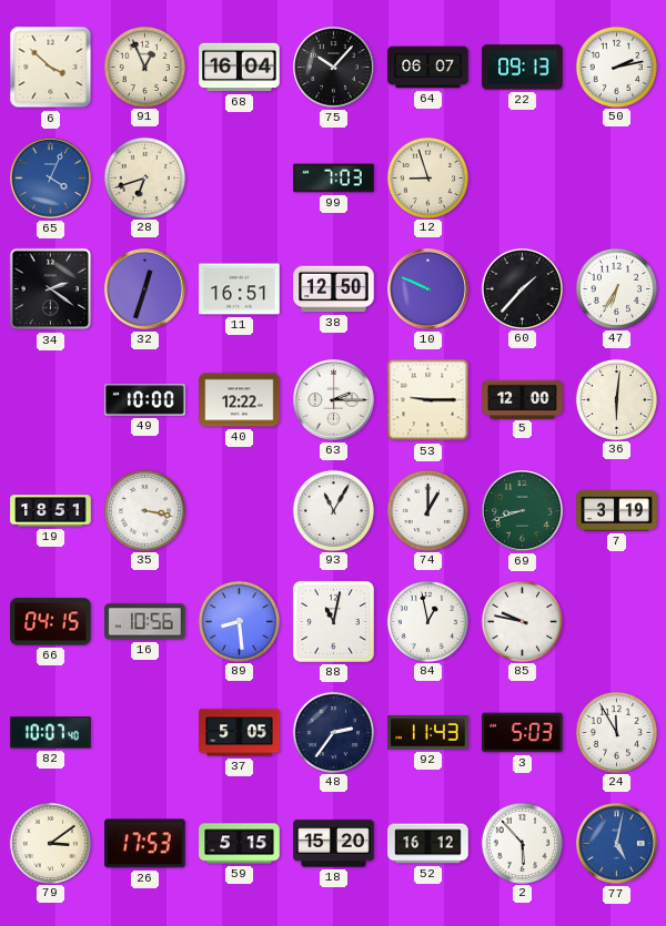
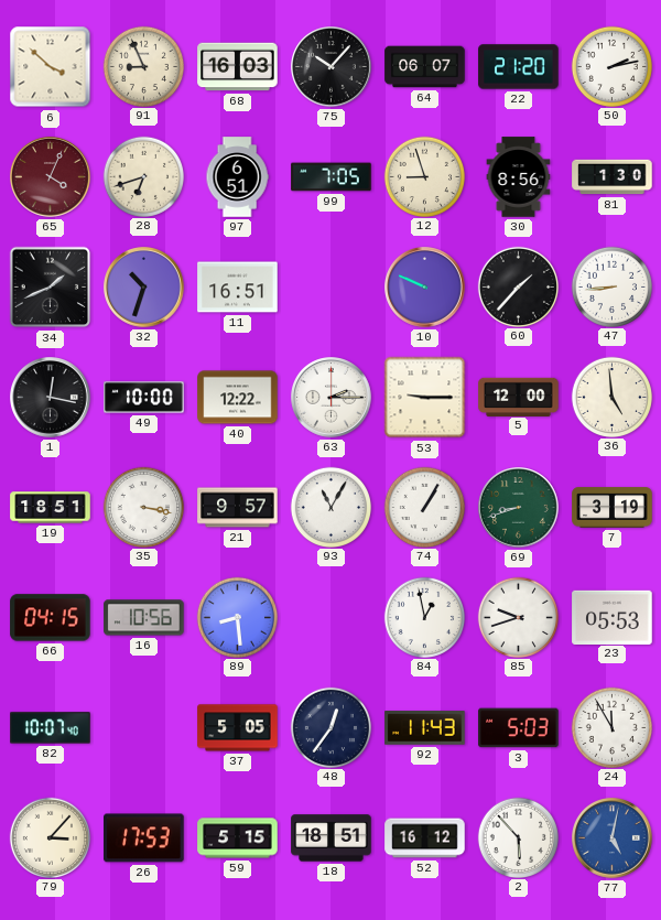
91: 12:56 -> 8:56 (143, 66)
68: 16:04 -> 16:03 (238, 67)
22: 09:13 -> 21:20 (519, 67)
65 dial: blue -> burgundy (51, 177)
97: none -> 6:51 (237, 177)
99: 7:03 -> 7:05 (332, 177)
30: none -> 8:56 (519, 177)
81: none -> 1:30 (613, 177)
34: 2:21 -> 1:41 (51, 288)
32: 12:33 -> 10:33 (144, 288)
38: 12:50 -> none (334, 289)
47: 6:35 -> 8:44 (611, 286)
1: none -> 12:17 (51, 398)
36: 6:01 -> 4:59 (611, 397)
21: none -> 9:57 (238, 508)
74: 1:00 -> 1:05 (424, 507)
88: 11:02 -> none (333, 621)
85: 9:47 -> 9:42 (518, 617)
23: none -> 05:53 (613, 617)
48: 2:36 -> 12:36 (330, 727)
79: 3:09 -> 3:07 (50, 837)
18: 15:20 -> 18:51 (332, 838)
